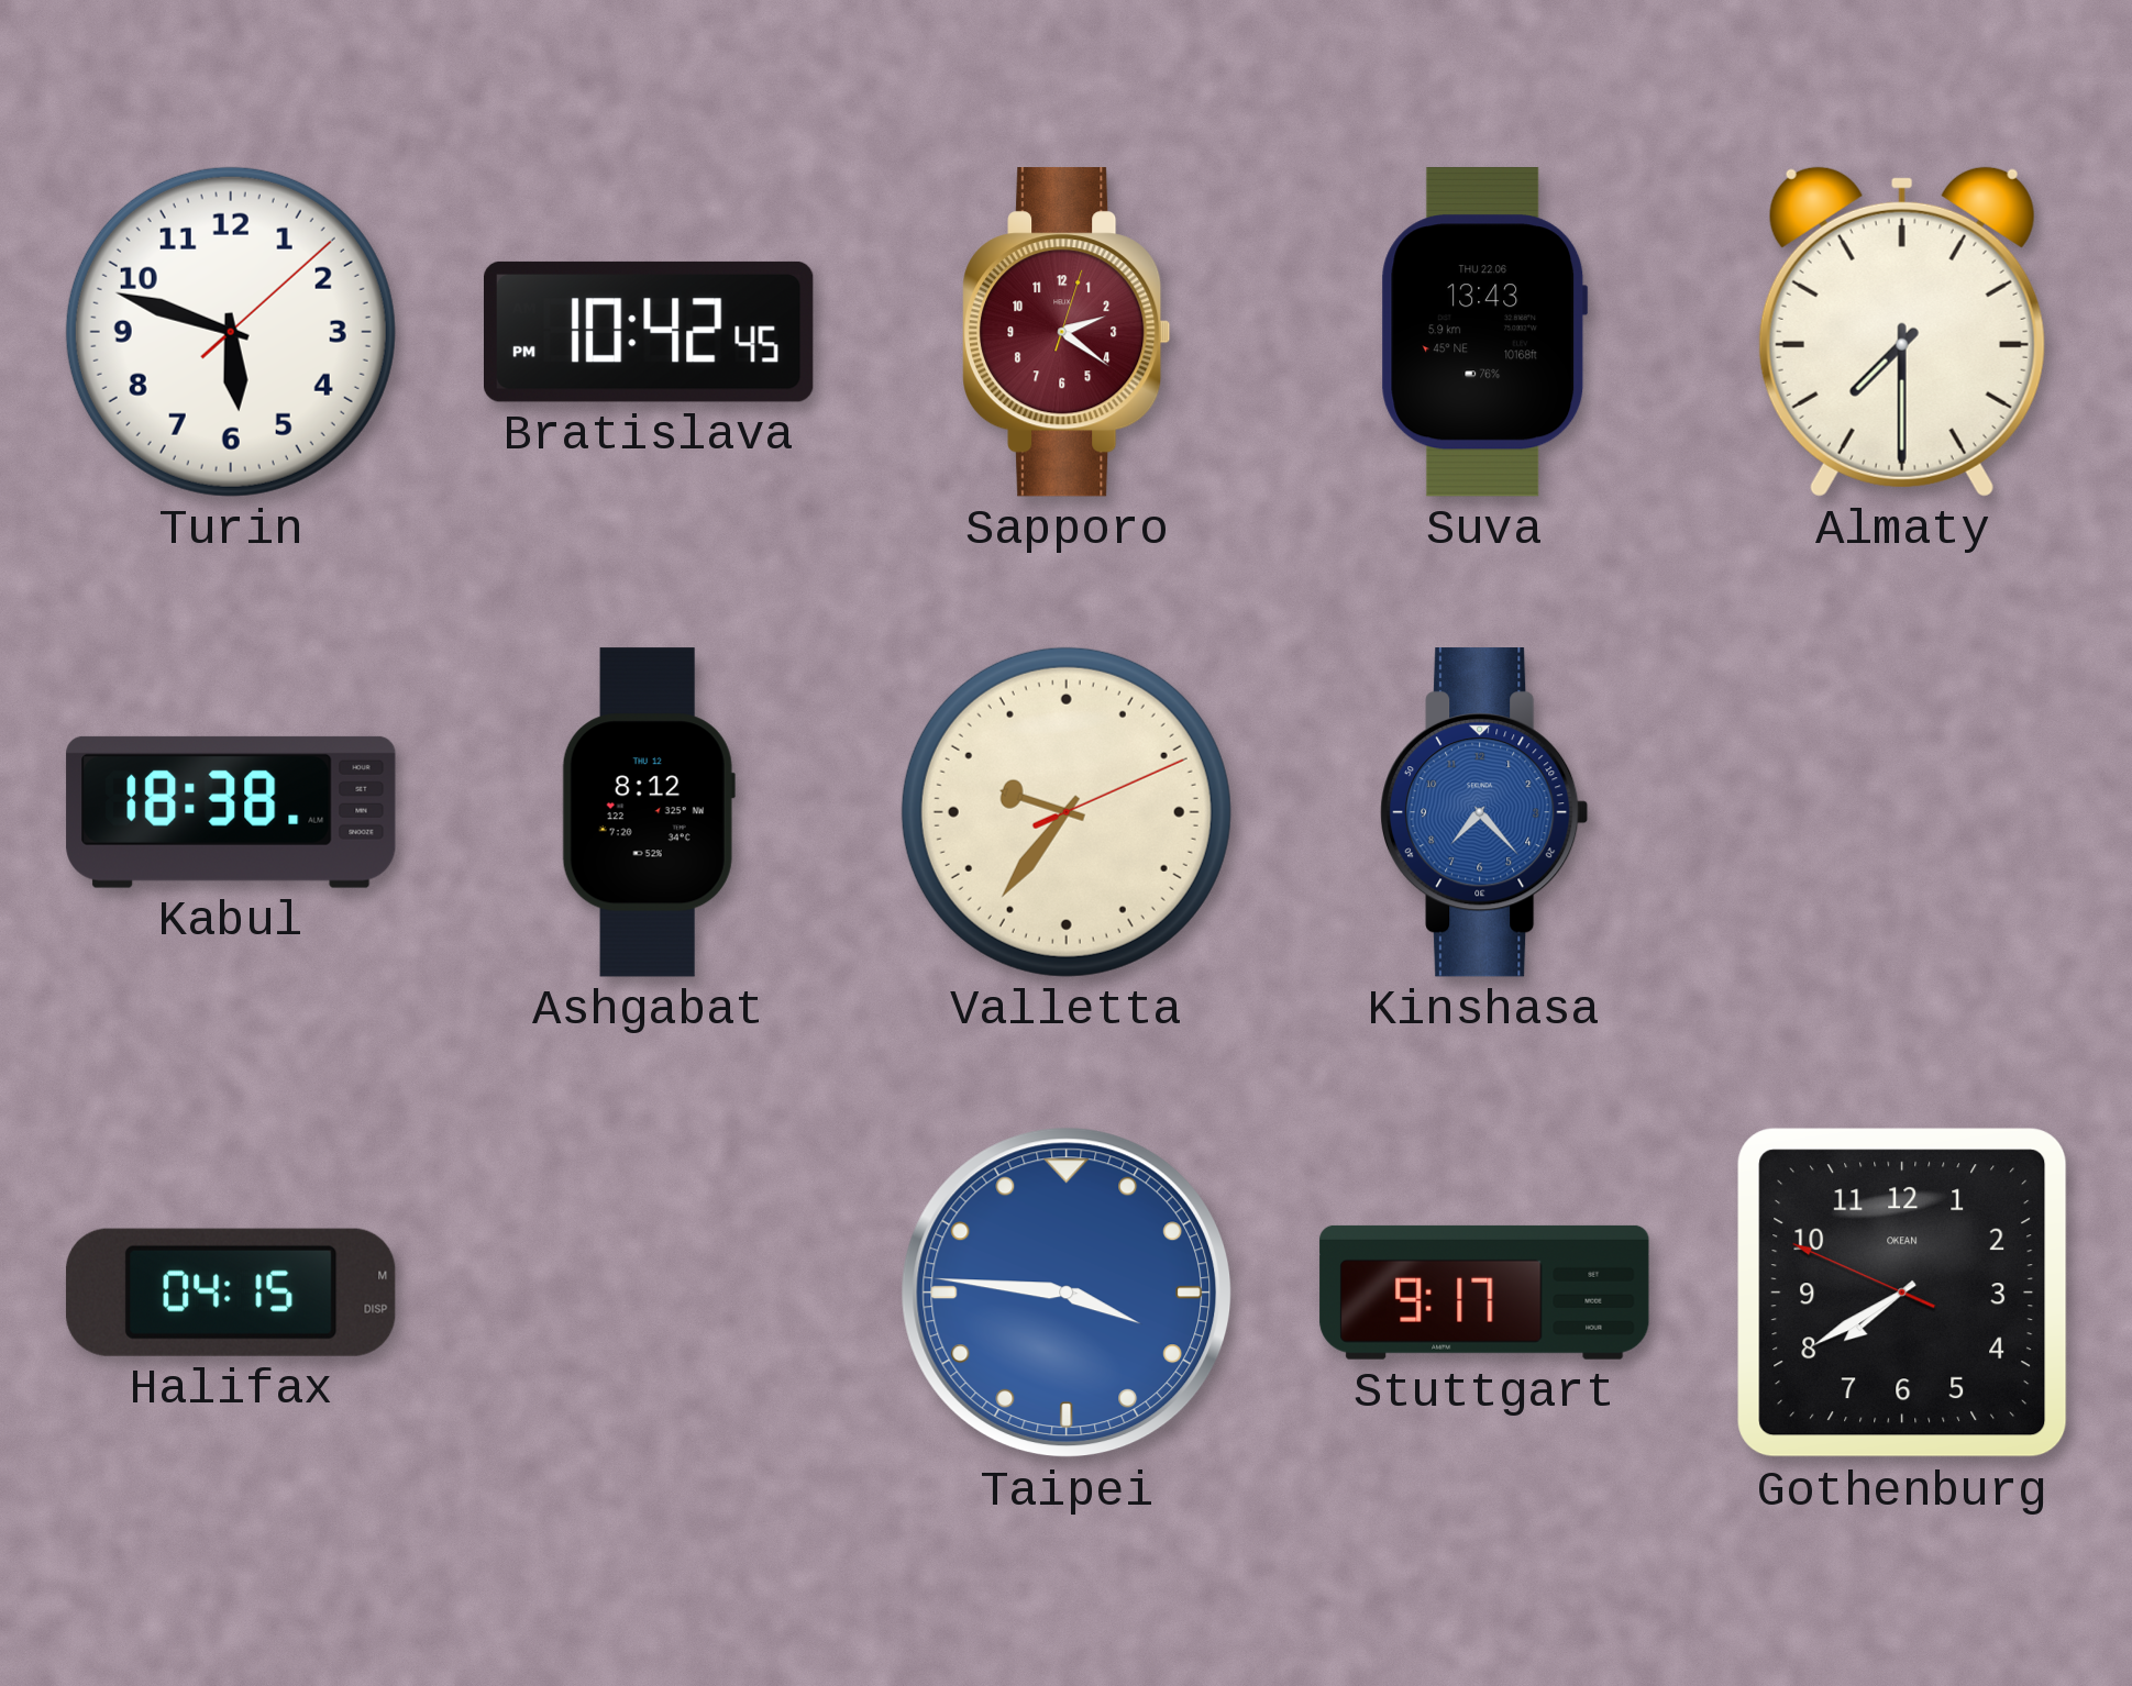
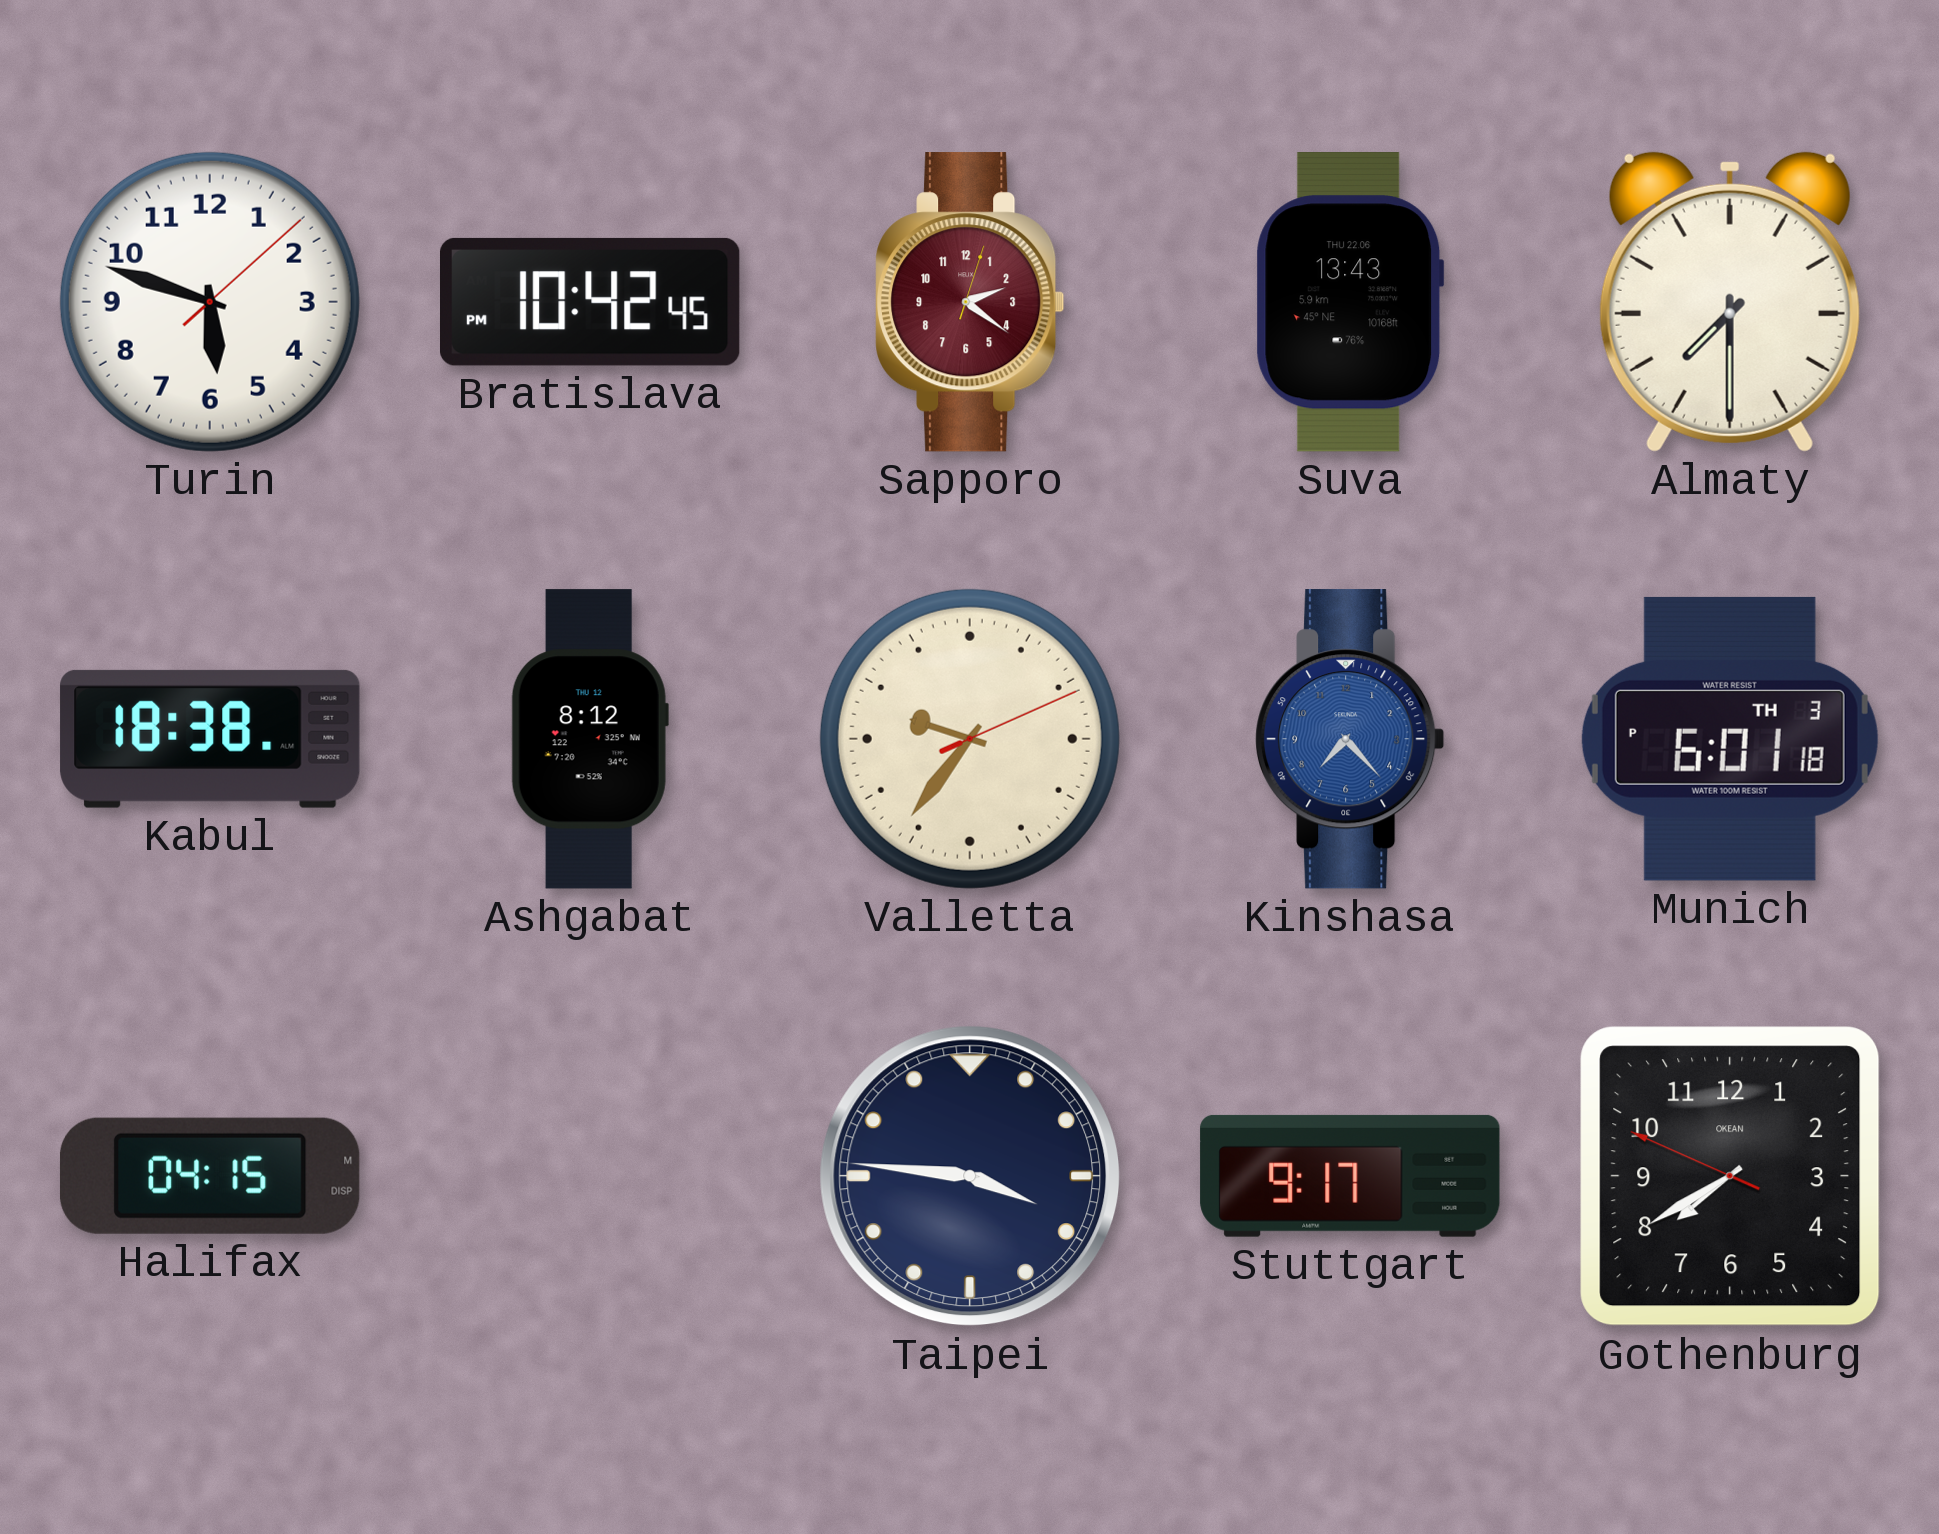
Munich: none -> 6:01 (1730, 739)
Taipei dial: blue -> navy (970, 1176)
